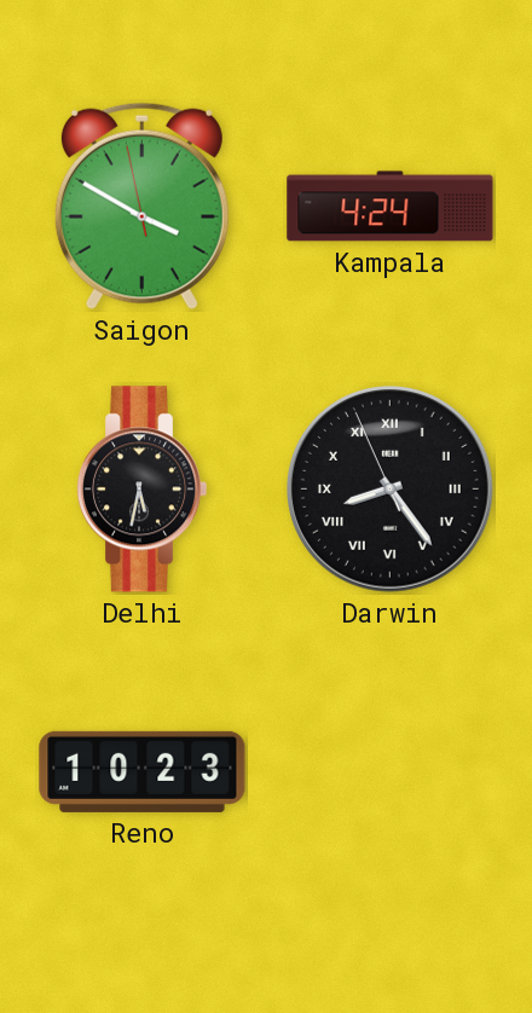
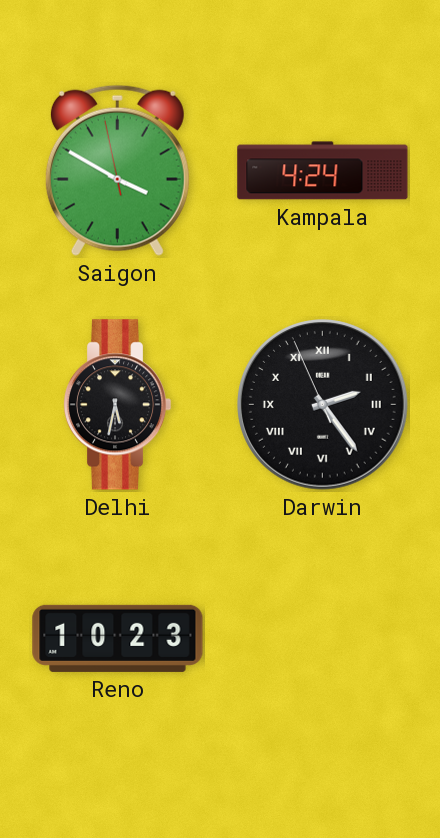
Darwin: 8:23 -> 2:23 (323, 405)
